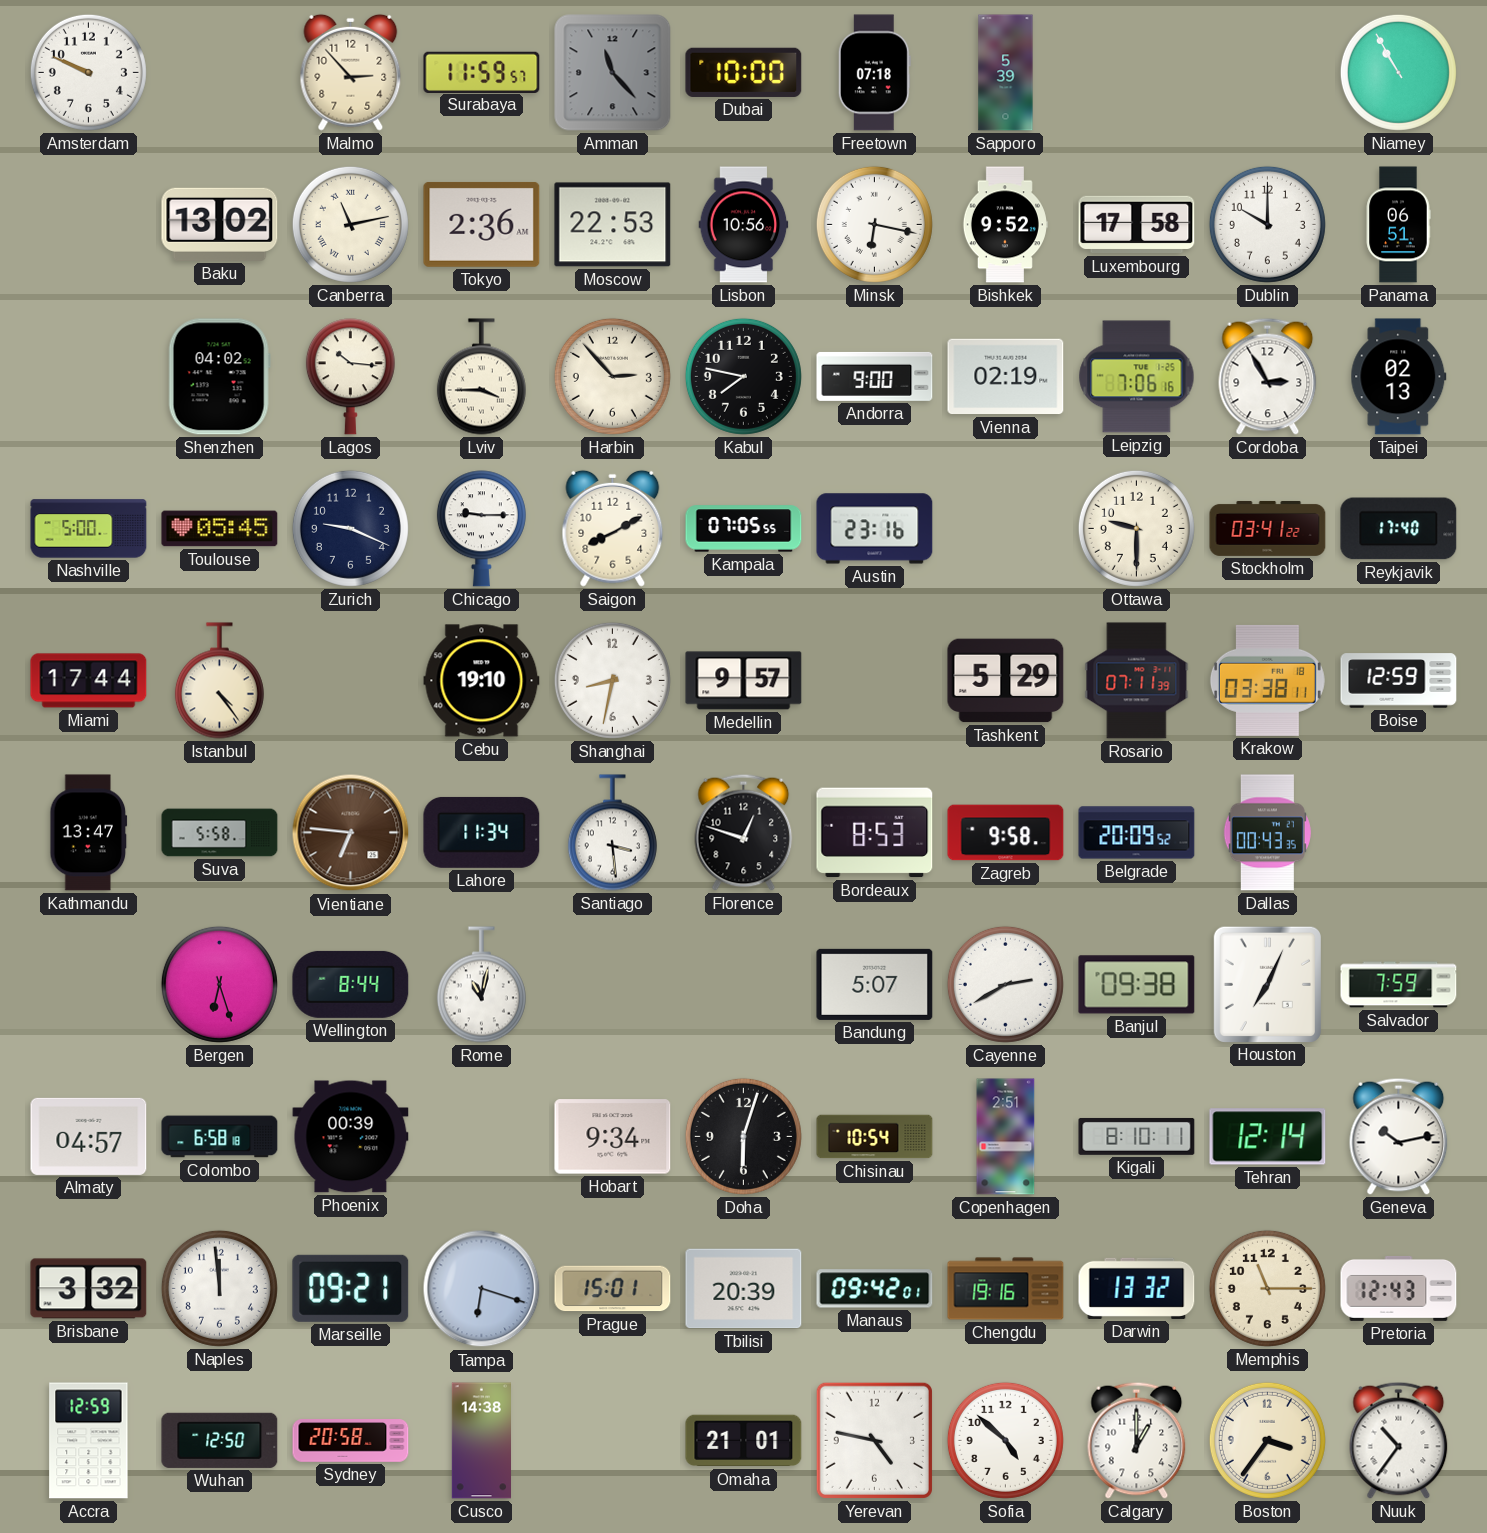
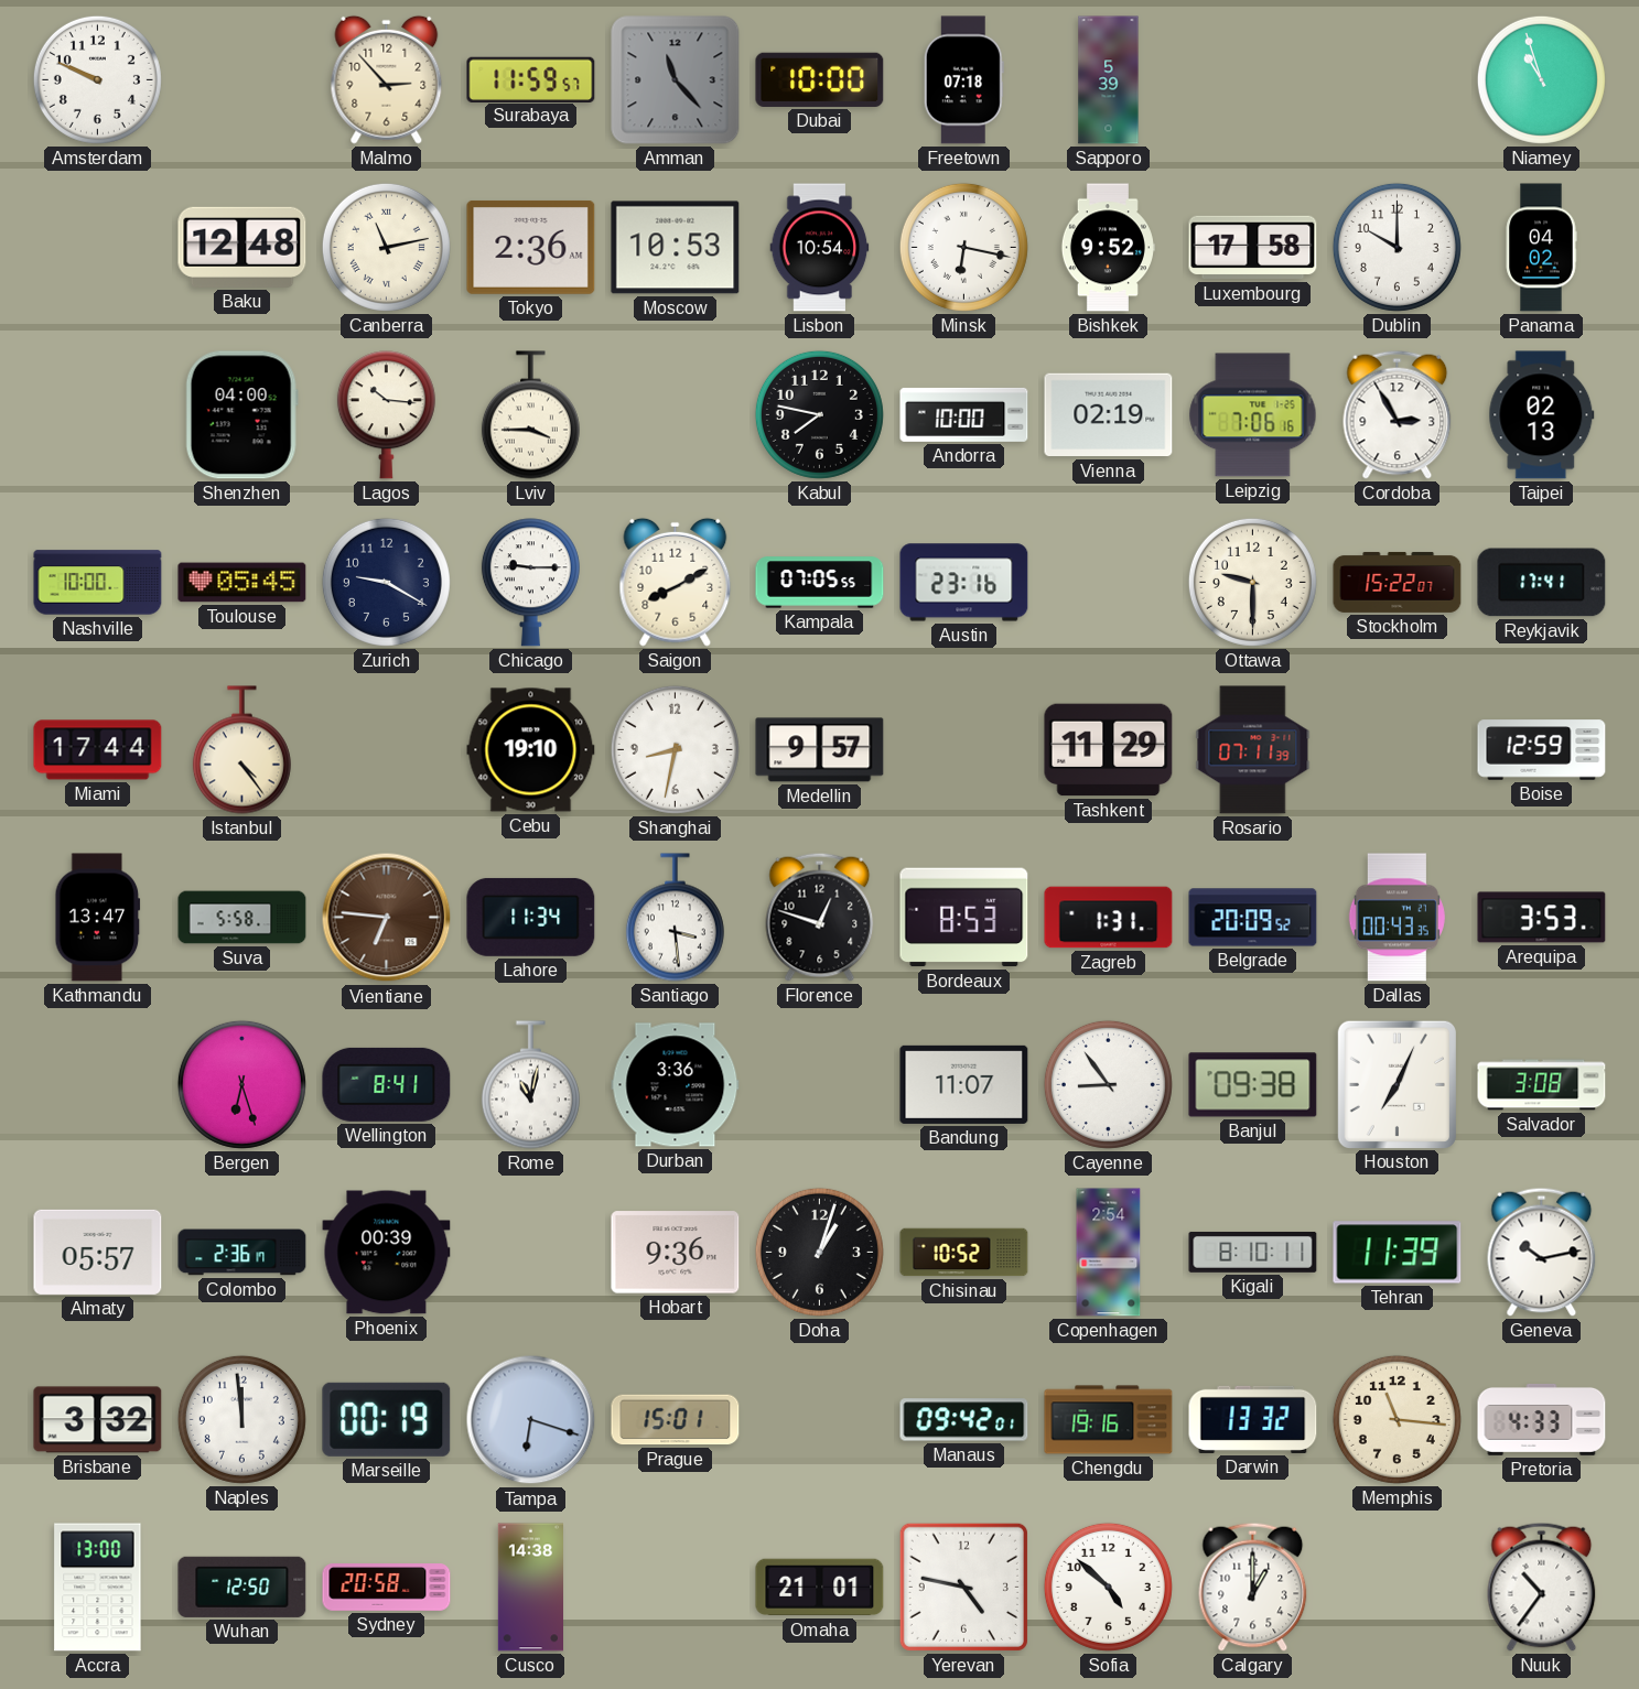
Niamey: 10:55 -> 10:57 (1541, 79)
Baku: 13:02 -> 12:48 (242, 247)
Moscow: 22:53 -> 10:53 (676, 248)
Lisbon: 10:56 -> 10:54 (820, 248)
Panama: 06:51 -> 04:02 (1541, 248)
Shenzhen: 04:02 -> 04:00 (241, 415)
Harbin: 2:53 -> none (612, 376)
Andorra: 9:00 -> 10:00 (964, 414)
Nashville: 5:00 -> 10:00 (98, 583)
Zurich: 9:19 -> 9:20 (386, 582)
Stockholm: 03:41 -> 15:22 (1398, 582)
Reykjavik: 17:40 -> 17:41 (1542, 583)
Tashkent: 5:29 -> 11:29 (1109, 750)
Krakow: 03:38 -> none (1267, 680)
Zagreb: 9:58 -> 1:31 (1109, 918)
Arequipa: none -> 3:53 (1542, 918)
Wellington: 8:44 -> 8:41 (387, 1084)
Durban: none -> 3:36 (676, 1085)
Bandung: 5:07 -> 11:07 (964, 1084)
Cayenne: 2:40 -> 8:54 (1108, 1084)
Salvador: 7:59 -> 3:08 (1542, 1085)
Almaty: 04:57 -> 05:57 (98, 1252)
Colombo: 6:58 -> 2:36 (242, 1253)
Hobart: 9:34 -> 9:36 (676, 1253)
Doha: 6:03 -> 1:03 (819, 1252)
Chisinau: 10:54 -> 10:52 (964, 1253)
Copenhagen: 2:51 -> 2:54 (1109, 1253)
Tehran: 12:14 -> 11:39 (1398, 1253)
Marseille: 09:21 -> 00:19 (387, 1419)
Tbilisi: 20:39 -> none (744, 1289)
Memphis: 11:15 -> 11:16 (1397, 1419)
Pretoria: 12:43 -> 4:33 (1542, 1419)
Accra: 12:59 -> 13:00 (98, 1588)
Boston: 3:36 -> none (1267, 1440)
